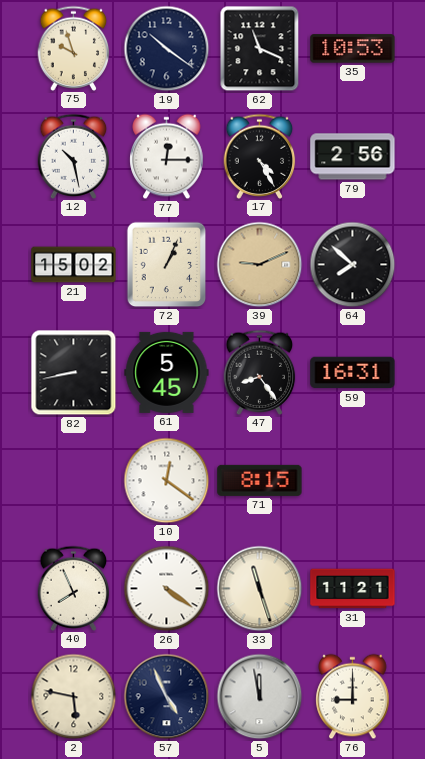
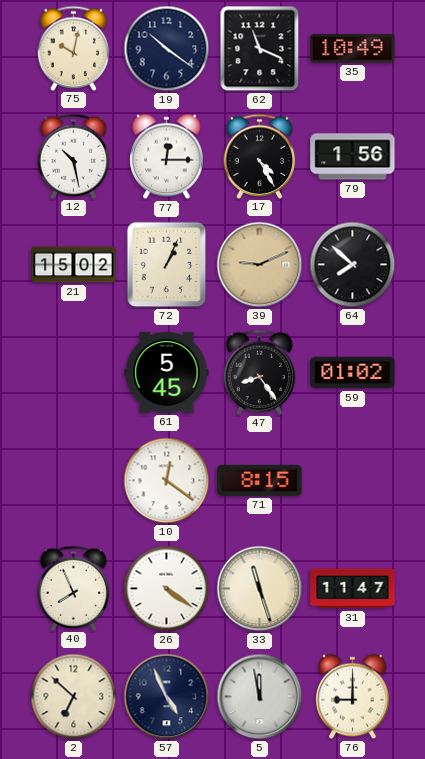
75: 9:57 -> 10:02 (74, 48)
35: 10:53 -> 10:49 (353, 49)
79: 2:56 -> 1:56 (353, 157)
82: 8:43 -> none (74, 373)
59: 16:31 -> 01:02 (353, 373)
31: 11:21 -> 11:47 (353, 589)
2: 5:47 -> 6:52 (74, 697)
